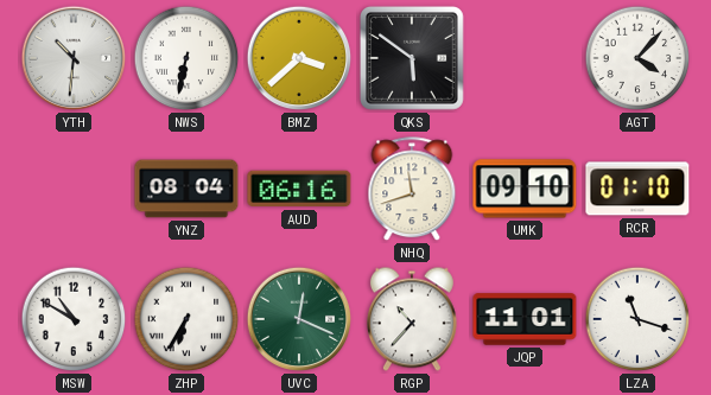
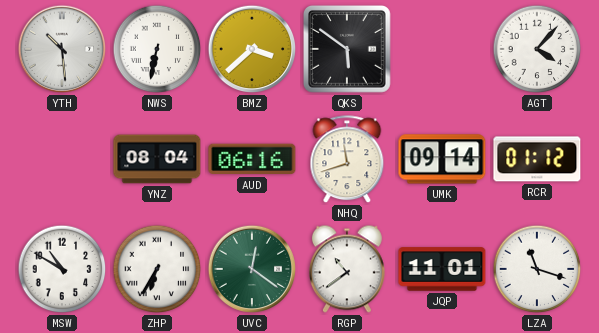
YTH: 10:31 -> 10:29 (62, 49)
UMK: 09:10 -> 09:14 (442, 159)
RCR: 01:10 -> 01:12 (537, 159)
UVC: 12:19 -> 12:21 (252, 269)
RGP: 10:37 -> 10:39 (347, 269)
